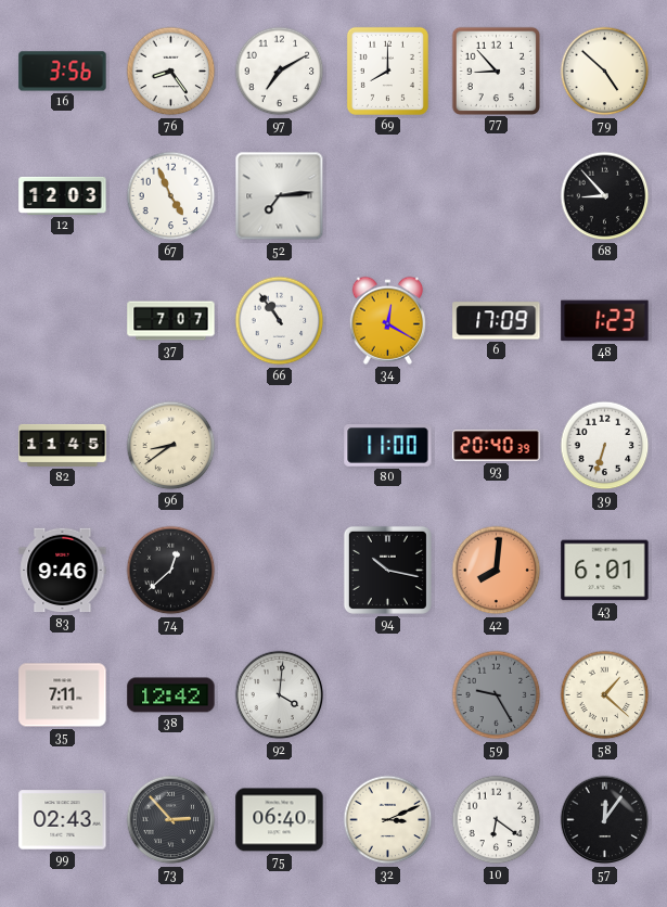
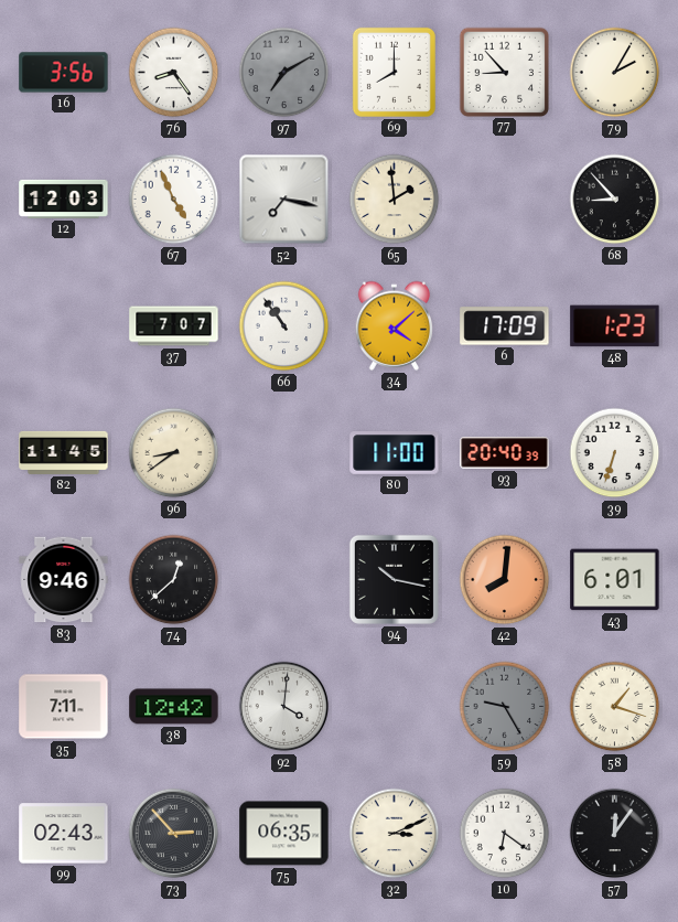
97 dial: white -> grey (284, 73)
79: 4:52 -> 2:05 (615, 73)
52: 7:14 -> 7:17 (284, 200)
65: none -> 1:59 (395, 200)
34: 12:20 -> 4:08 (395, 325)
58: 1:22 -> 1:18 (615, 707)
75: 06:40 -> 06:35 (284, 834)
